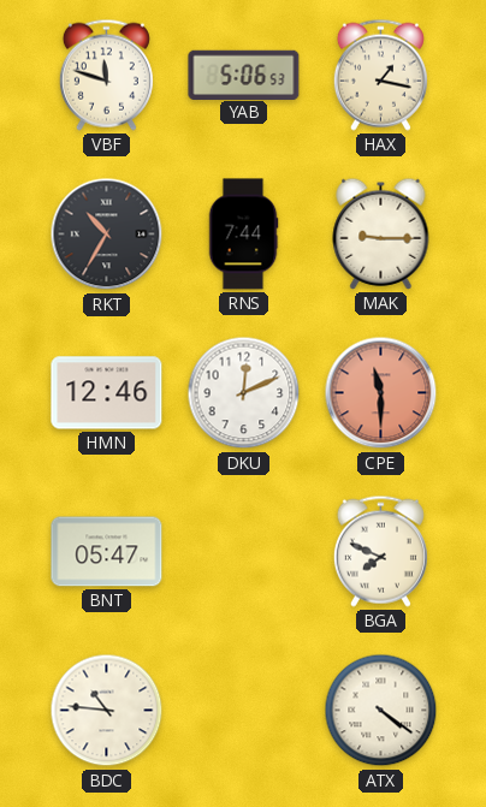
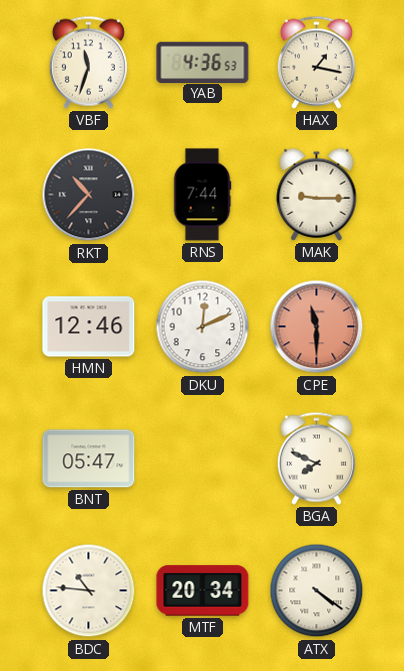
VBF: 11:48 -> 11:33 (88, 62)
YAB: 5:06 -> 4:36 (203, 62)
RKT: 10:35 -> 10:37 (89, 195)
MTF: none -> 20:34 (203, 591)
